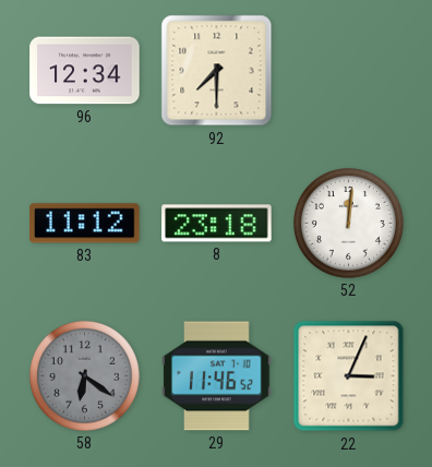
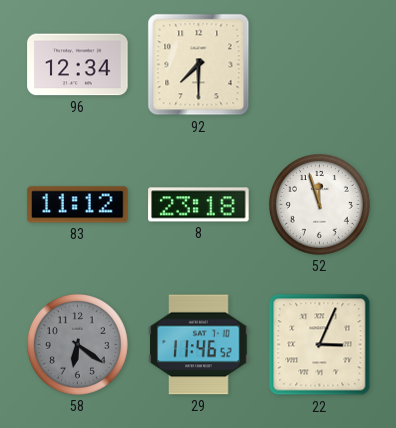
52: 12:01 -> 11:57 (319, 204)
